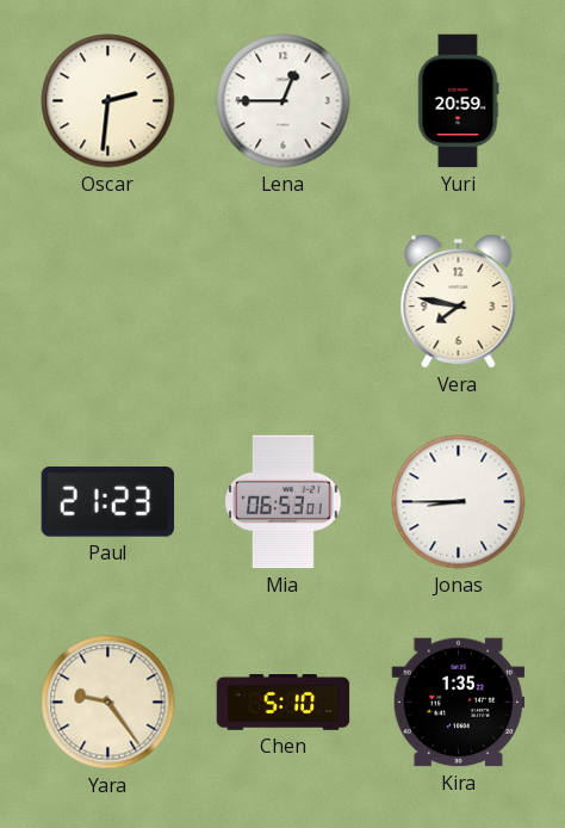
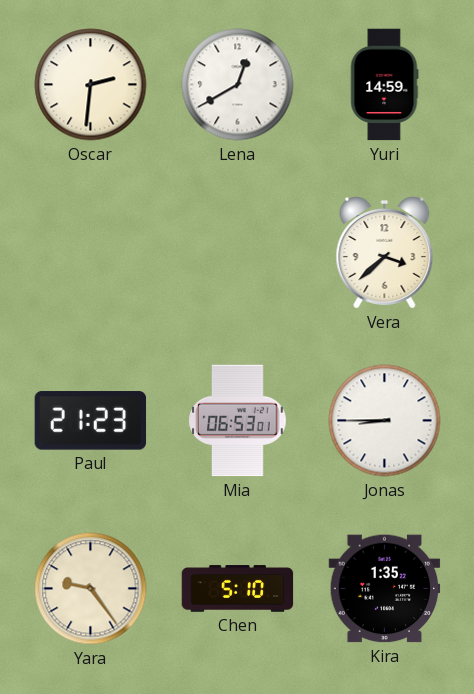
Lena: 12:45 -> 12:40 (238, 85)
Yuri: 20:59 -> 14:59 (384, 85)
Vera: 7:47 -> 3:38 (385, 253)
